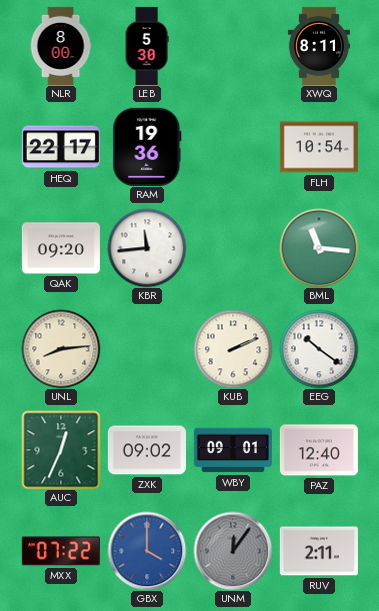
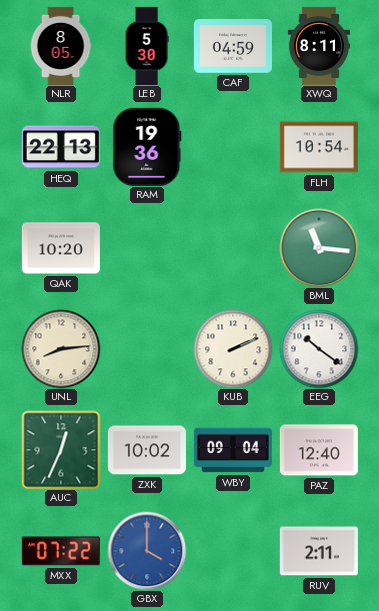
NLR: 8:00 -> 8:05 (61, 46)
CAF: none -> 04:59 (233, 46)
HEQ: 22:17 -> 22:13 (61, 147)
QAK: 09:20 -> 10:20 (61, 248)
KBR: 11:44 -> none (147, 248)
ZXK: 09:02 -> 10:02 (147, 450)
WBY: 09:01 -> 09:04 (233, 450)
UNM: 12:06 -> none (233, 551)
